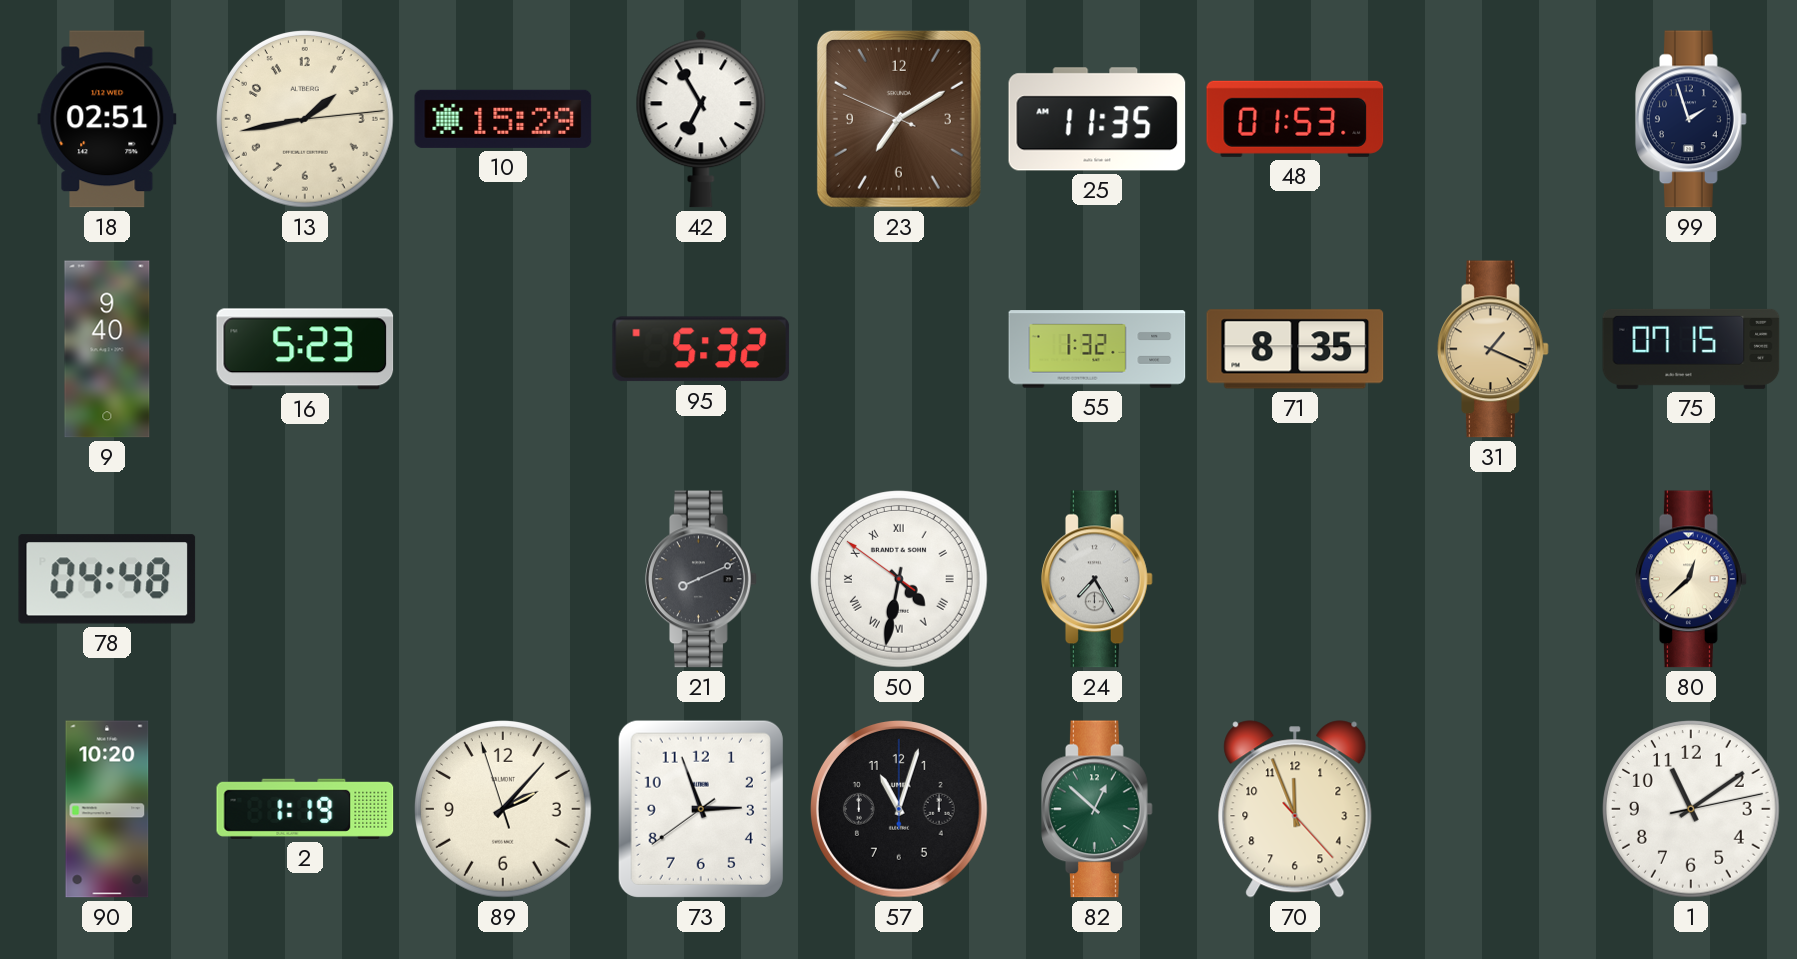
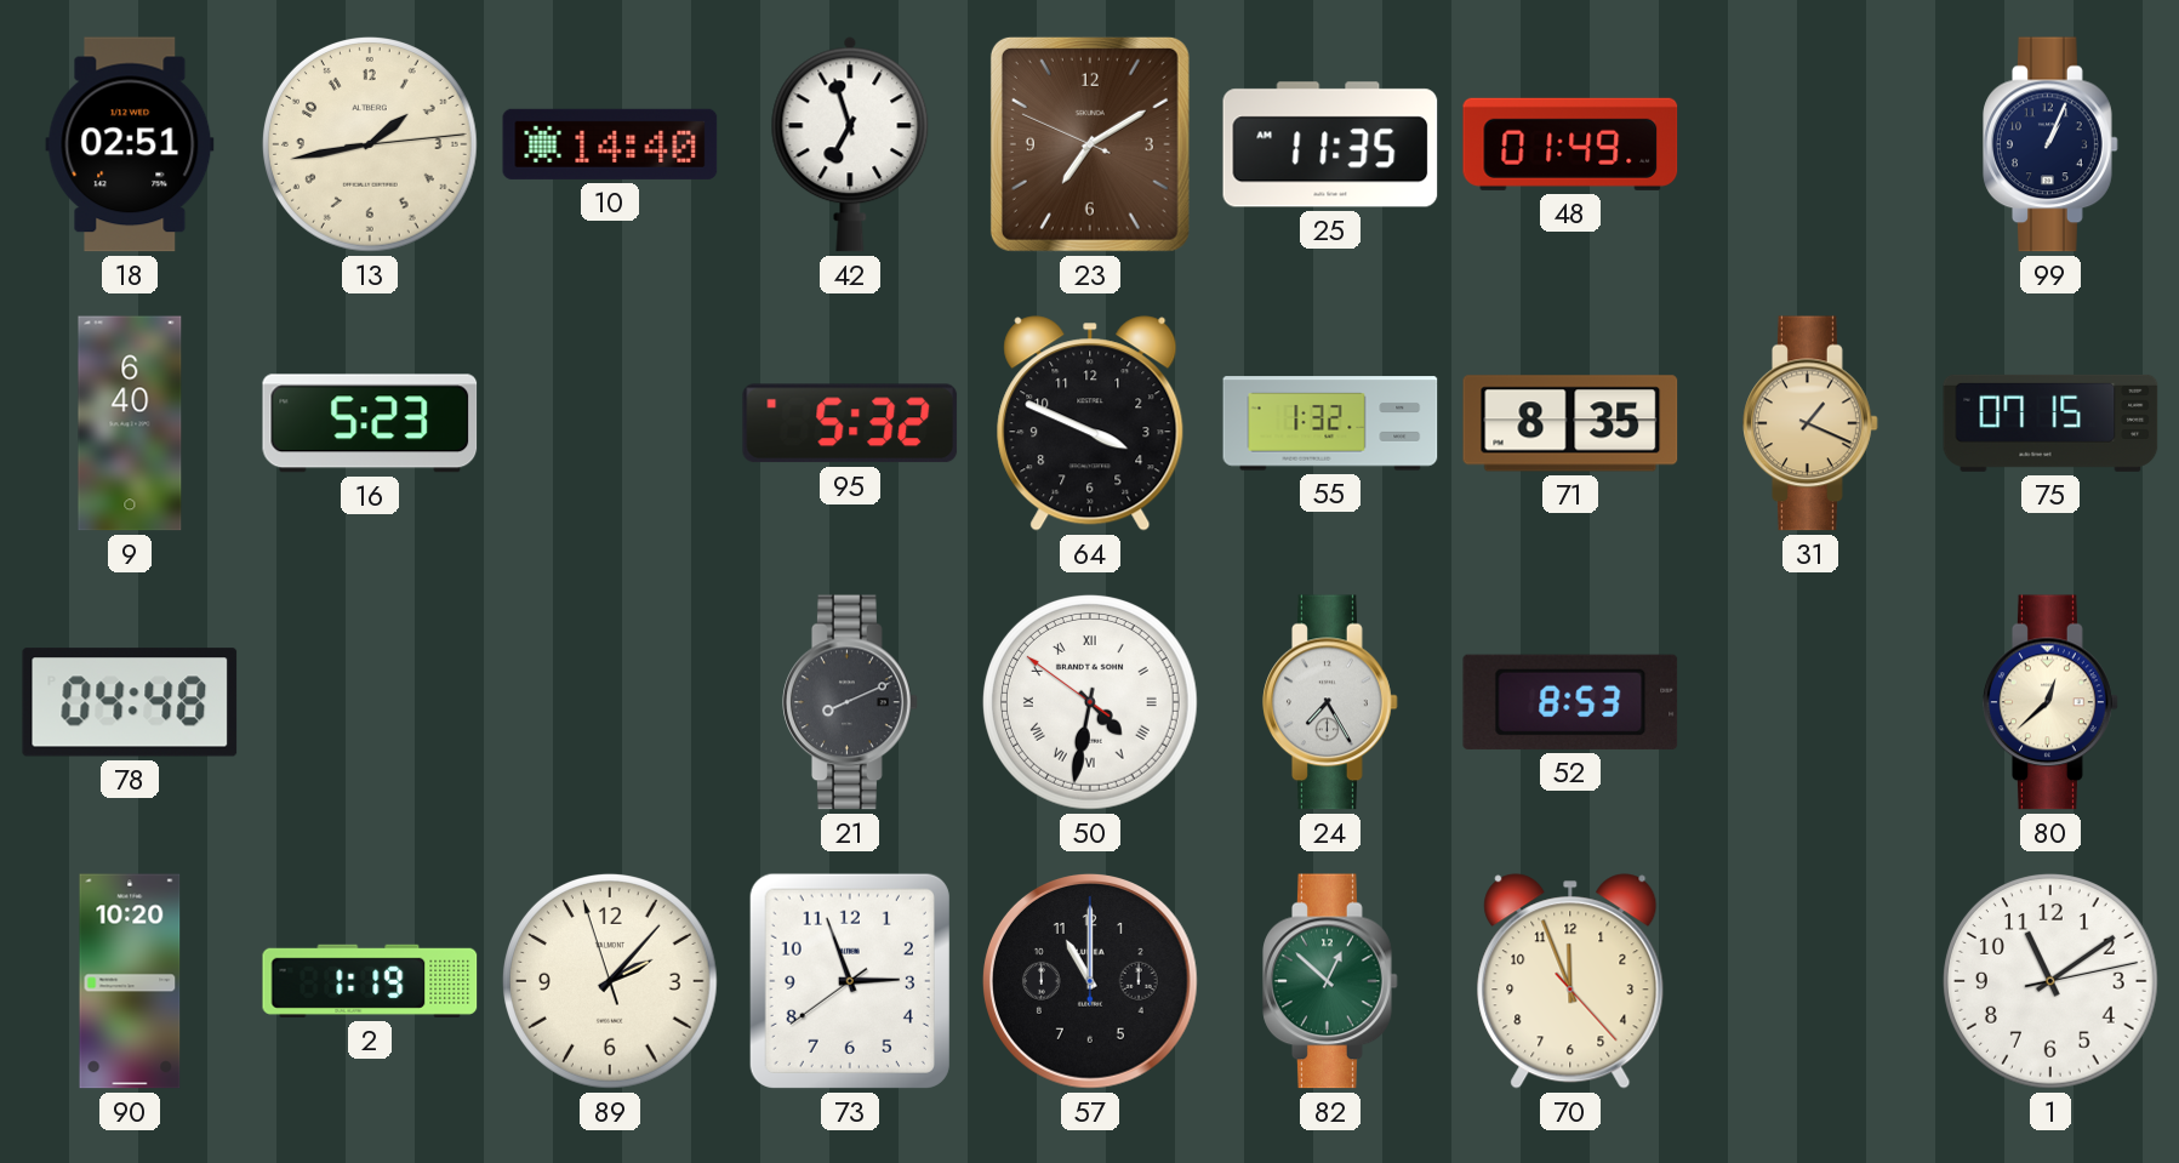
10: 15:29 -> 14:40 (610, 144)
42: 6:55 -> 6:57 (850, 144)
48: 01:53 -> 01:49 (1570, 144)
99: 1:57 -> 1:04 (2050, 144)
9: 9:40 -> 6:40 (130, 423)
64: none -> 3:49 (1090, 423)
52: none -> 8:53 (1570, 702)
57: 11:03 -> 11:00 (1091, 982)
